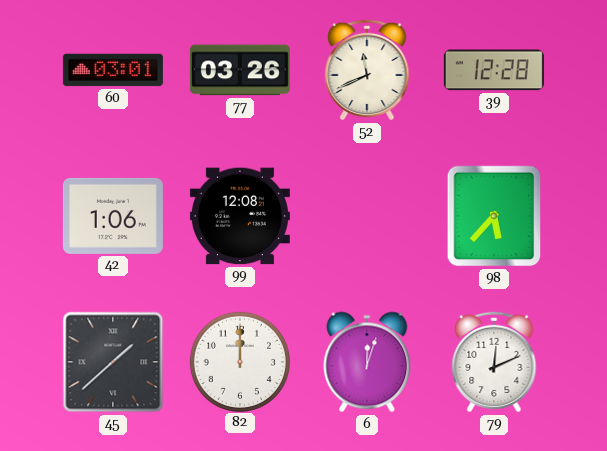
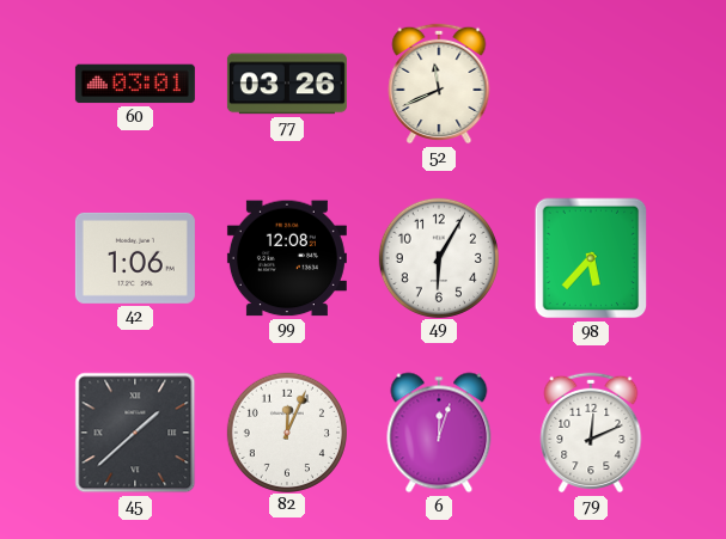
39: 12:28 -> none (494, 70)
49: none -> 6:05 (438, 257)
82: 12:00 -> 12:04 (286, 431)
